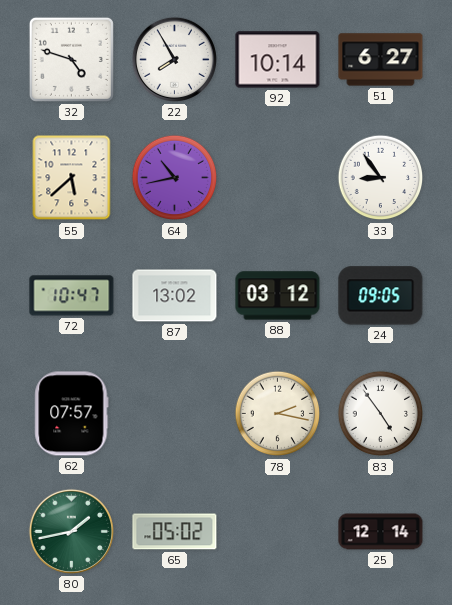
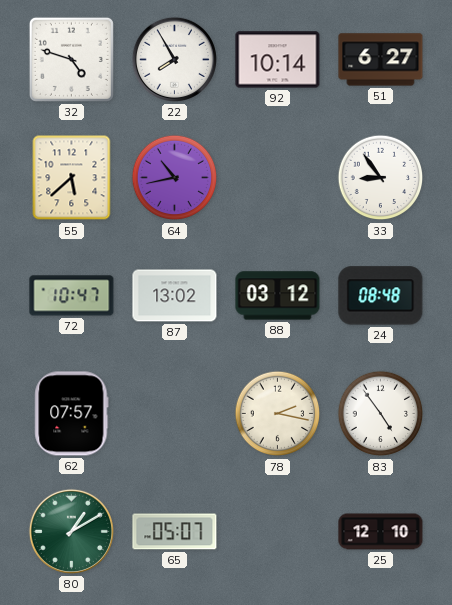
24: 09:05 -> 08:48 (381, 296)
80: 1:43 -> 1:10 (71, 531)
65: 05:02 -> 05:07 (175, 532)
25: 12:14 -> 12:10 (381, 532)
